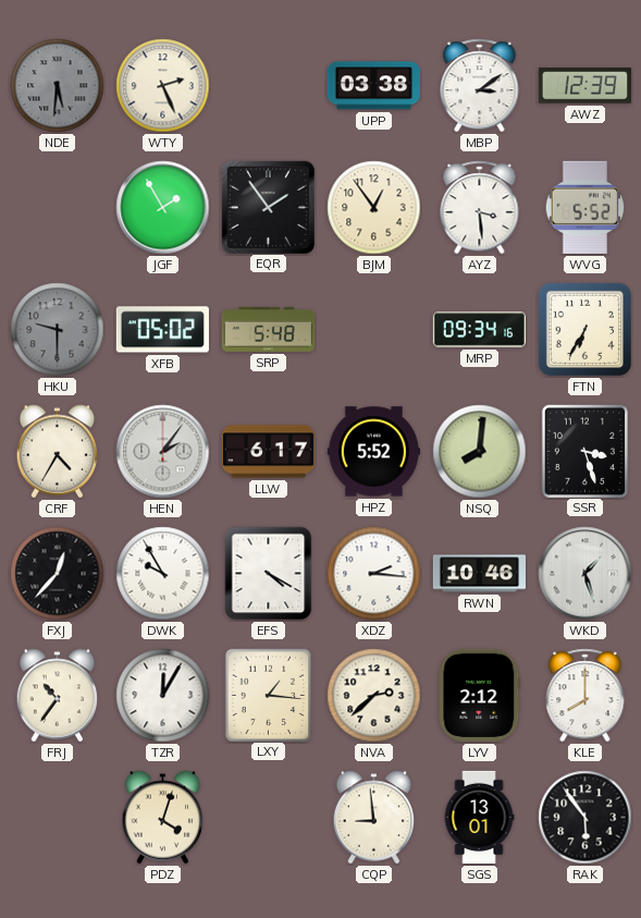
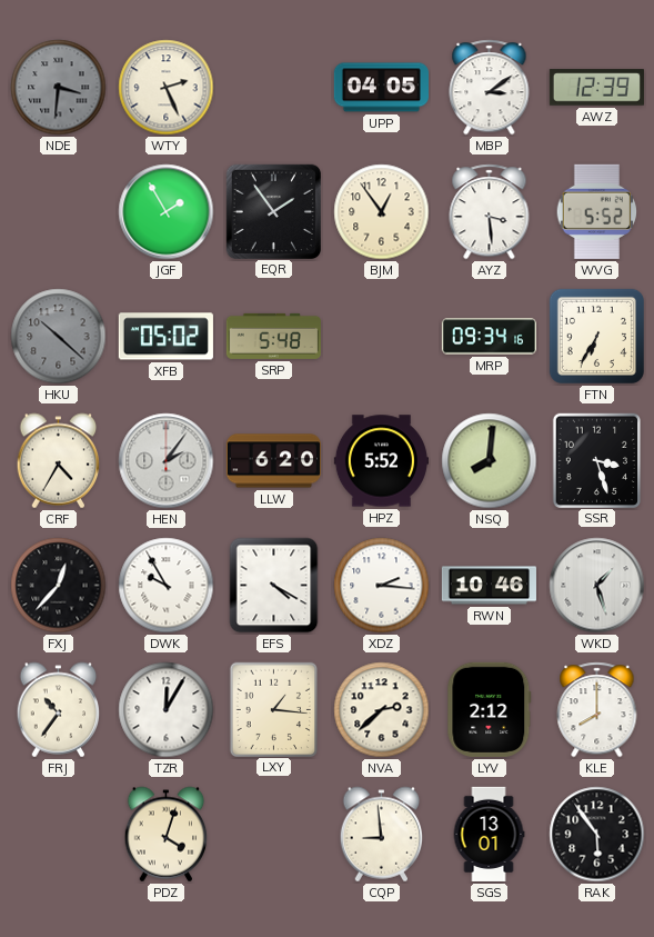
NDE: 5:31 -> 3:31 (59, 88)
UPP: 03:38 -> 04:05 (381, 88)
HKU: 9:30 -> 10:22 (59, 337)
LLW: 6:17 -> 6:20 (273, 461)
